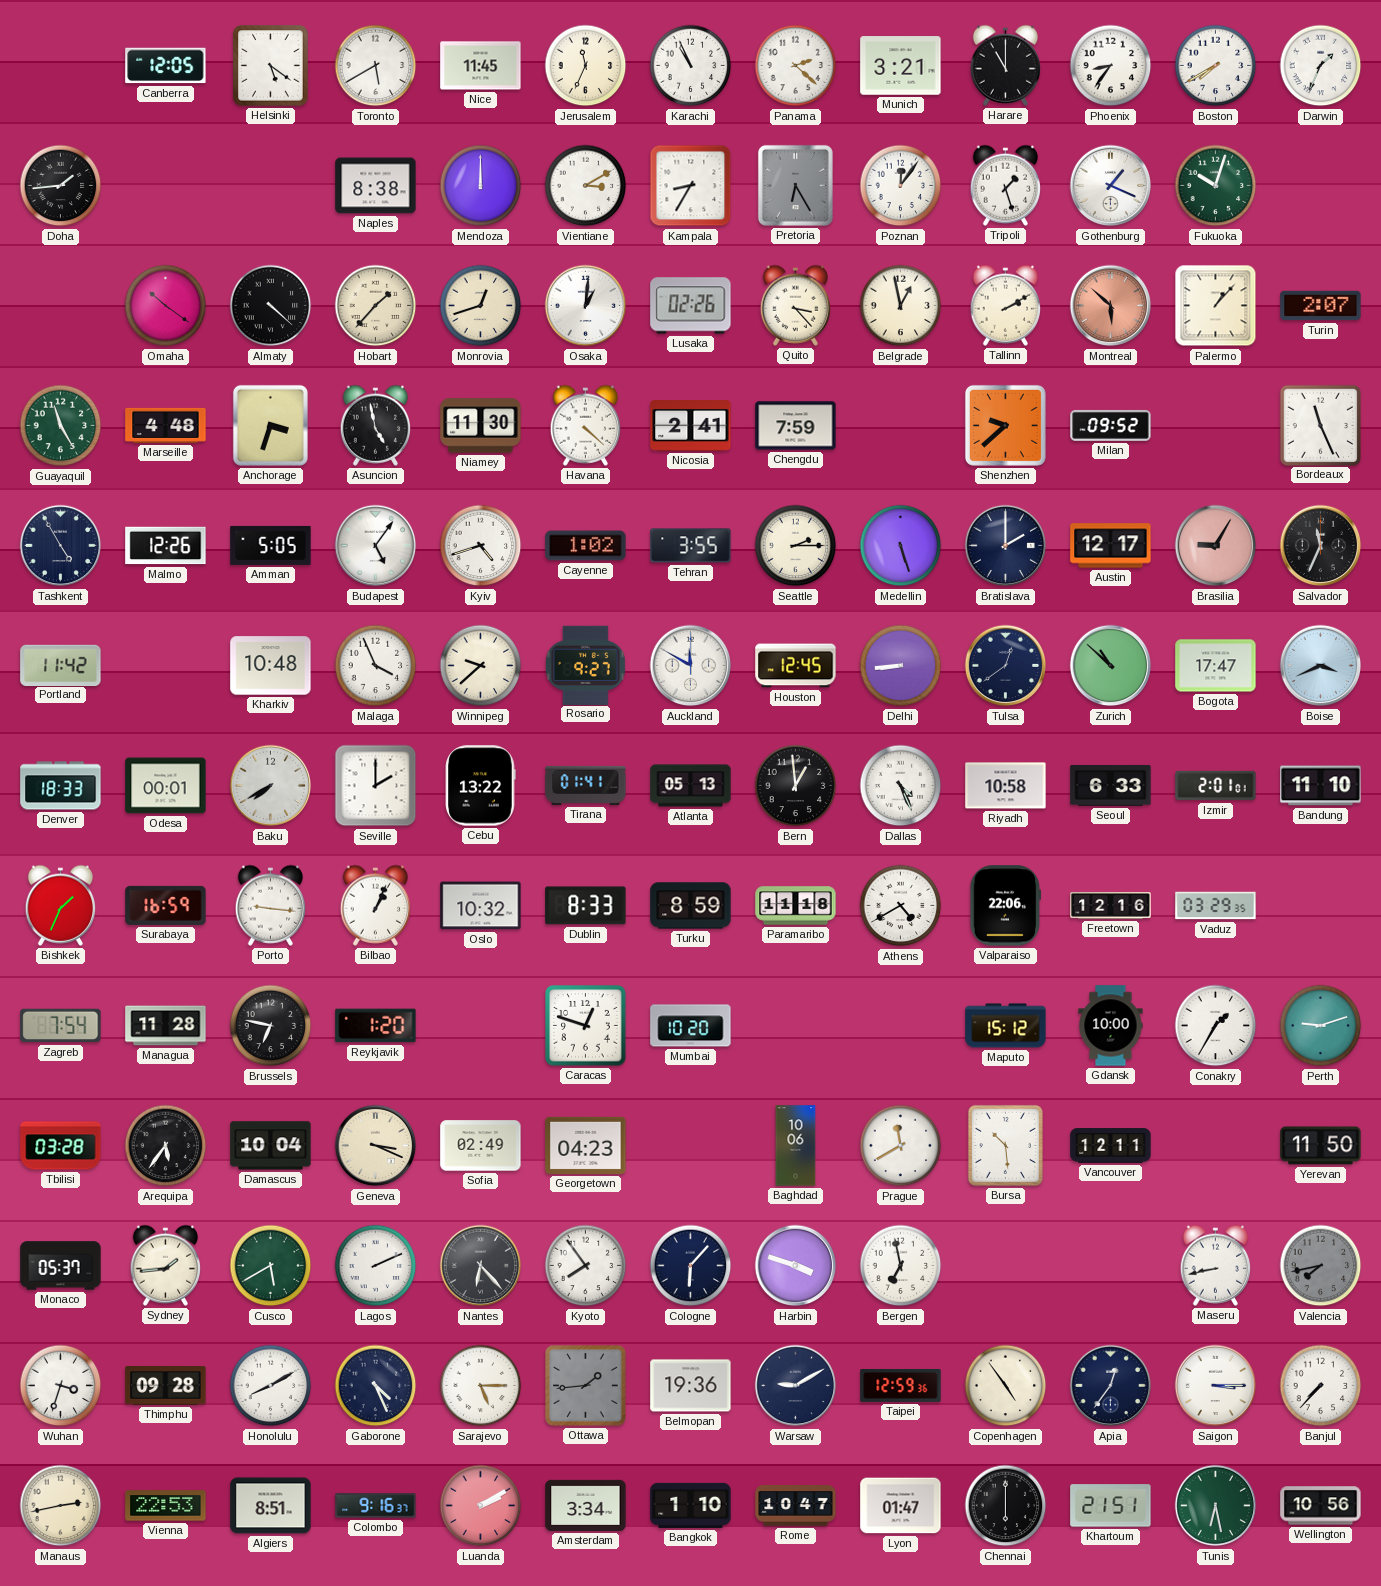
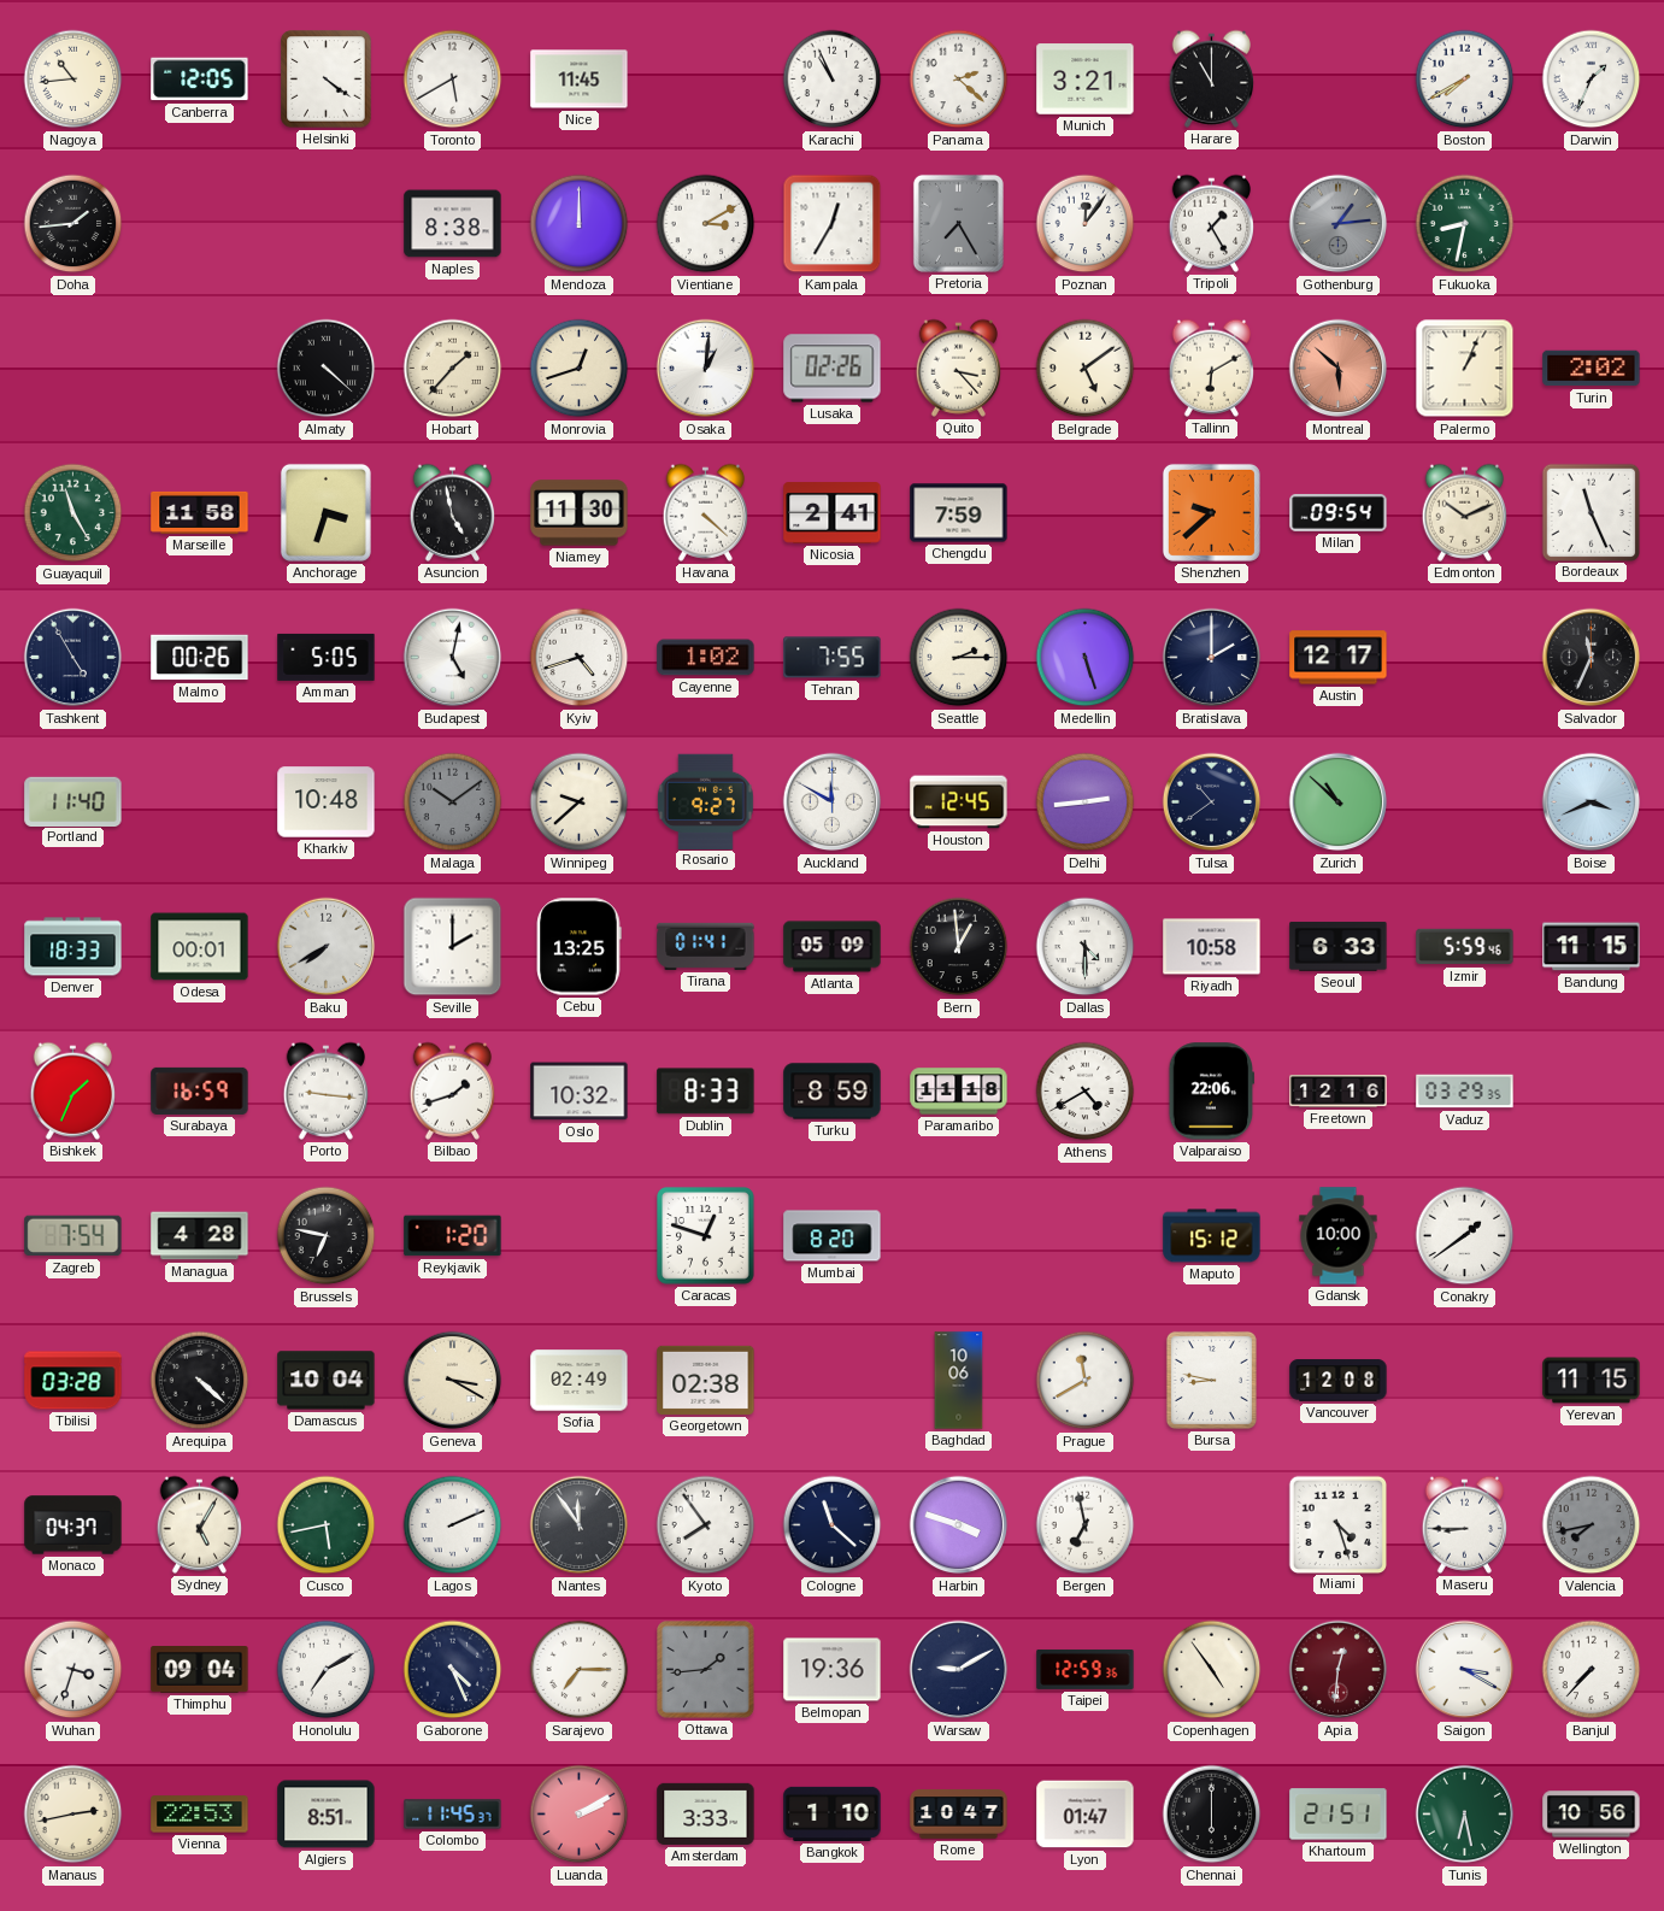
Nagoya: none -> 10:44 (74, 80)
Helsinki: 5:21 -> 4:21 (327, 80)
Jerusalem: 11:34 -> none (586, 66)
Phoenix: 8:36 -> none (1111, 66)
Kampala: 8:35 -> 12:35 (833, 224)
Pretoria: 6:25 -> 7:25 (958, 223)
Tripoli: 1:27 -> 1:25 (1212, 223)
Gothenburg: 1:19 -> 1:14 (1339, 224)
Gothenburg dial: white -> grey (1339, 224)
Fukuoka: 10:03 -> 8:32 (1465, 224)
Omaha: 10:21 -> none (166, 306)
Belgrade: 12:58 -> 5:09 (1086, 369)
Tallinn: 2:10 -> 6:10 (1212, 367)
Palermo: 1:07 -> 1:04 (1465, 369)
Turin: 2:07 -> 2:02 (1592, 369)
Marseille: 4:48 -> 11:58 (200, 512)
Milan: 09:52 -> 09:54 (1339, 513)
Edmonton: none -> 10:11 (1465, 512)
Malmo: 12:26 -> 00:26 (200, 658)
Budapest: 5:06 -> 5:02 (453, 658)
Tehran: 3:55 -> 7:55 (833, 658)
Brasilia: 9:05 -> none (1216, 546)
Portland: 11:42 -> 11:40 (74, 801)
Malaga: 3:56 -> 10:09 (453, 802)
Malaga dial: white -> grey (453, 802)
Delhi: 8:44 -> 2:44 (1086, 802)
Tulsa: 12:39 -> 10:39 (1212, 802)
Bogota: 17:47 -> none (1216, 666)
Cebu: 13:22 -> 13:25 (578, 947)
Atlanta: 05:13 -> 05:09 (833, 947)
Dallas: 4:26 -> 4:30 (1086, 947)
Izmir: 2:01 -> 5:59 (1465, 947)
Bandung: 11:10 -> 11:15 (1592, 947)
Bilbao: 1:04 -> 1:42 (453, 1090)
Managua: 11:28 -> 4:28 (200, 1236)
Mumbai: 10:20 -> 8:20 (833, 1236)
Conakry: 1:35 -> 1:39 (1465, 1236)
Perth: 9:12 -> none (1321, 1026)
Arequipa: 5:36 -> 4:22 (200, 1381)
Geneva: 3:19 -> 3:20 (453, 1381)
Georgetown: 04:23 -> 02:38 (706, 1380)
Bursa: 10:29 -> 8:47 (1211, 1380)
Vancouver: 12:11 -> 12:08 (1339, 1381)
Yerevan: 11:50 -> 11:15 (1592, 1381)
Monaco: 05:37 -> 04:37 (74, 1525)
Sydney: 1:44 -> 5:05 (200, 1524)
Cusco: 5:40 -> 5:43 (327, 1525)
Nantes: 6:23 -> 11:54 (580, 1525)
Cologne: 6:07 -> 11:22 (833, 1525)
Miami: none -> 4:27 (1337, 1524)
Maseru: 8:43 -> 8:45 (1465, 1524)
Thimphu: 09:28 -> 09:04 (200, 1670)
Honolulu: 8:10 -> 7:10 (327, 1670)
Sarajevo: 5:15 -> 7:15 (580, 1670)
Apia: 12:36 -> 12:31 (1339, 1670)
Apia dial: navy -> burgundy (1339, 1670)
Saigon: 3:15 -> 3:20 (1465, 1670)
Colombo: 9:16 -> 11:45 (453, 1815)
Amsterdam: 3:34 -> 3:33 (706, 1813)
